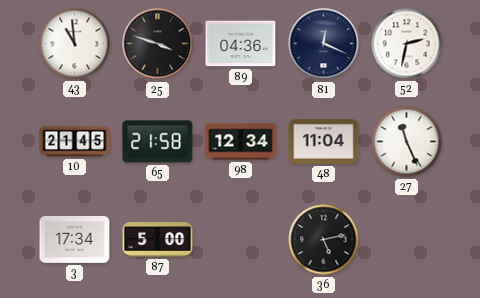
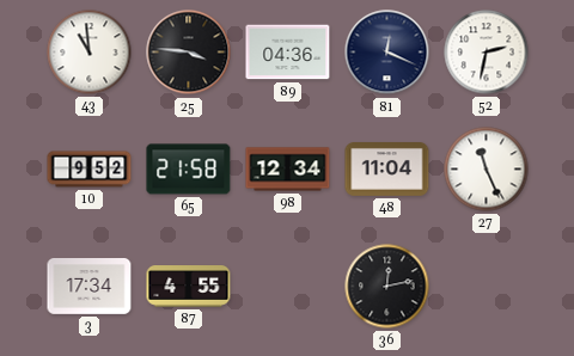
25: 3:48 -> 3:46 (189, 53)
10: 21:45 -> 9:52 (90, 170)
87: 5:00 -> 4:55 (189, 287)
36: 5:13 -> 12:13 (387, 287)
